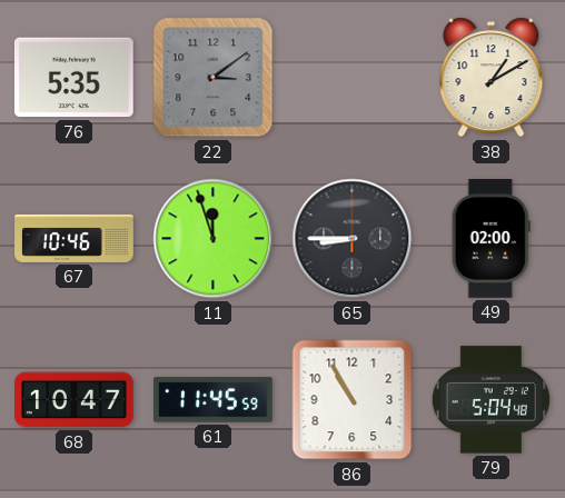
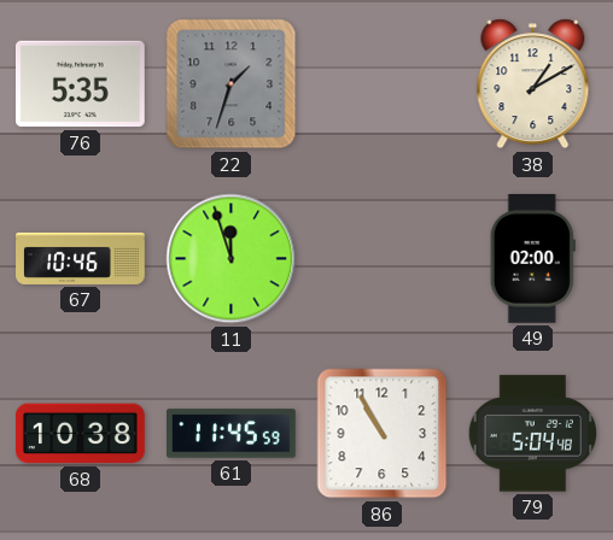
22: 3:09 -> 1:33 (232, 84)
65: 8:45 -> none (353, 239)
68: 10:47 -> 10:38 (81, 434)
